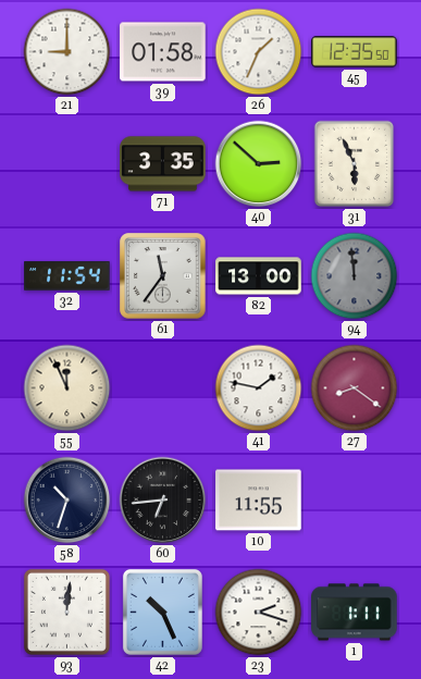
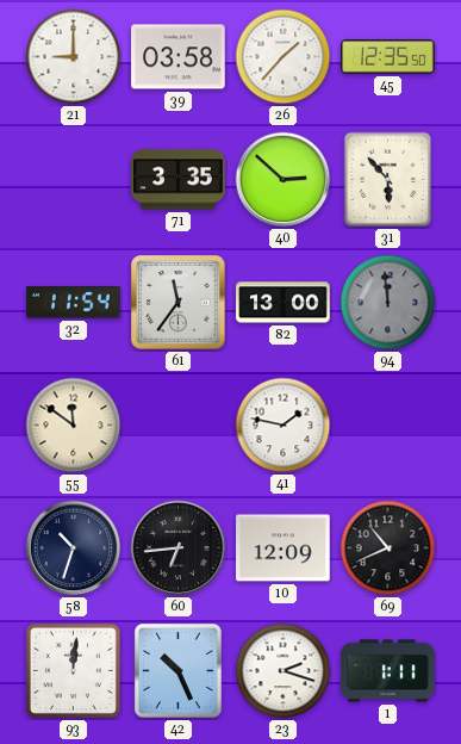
39: 01:58 -> 03:58 (179, 57)
26: 1:34 -> 1:37 (284, 57)
31: 5:56 -> 5:53 (388, 180)
55: 11:56 -> 11:51 (74, 426)
27: 8:21 -> none (355, 388)
10: 11:55 -> 12:09 (284, 548)
69: none -> 10:41 (388, 548)
